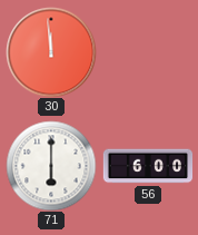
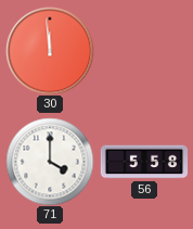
71: 6:00 -> 4:00 (50, 162)
56: 6:00 -> 5:58 (144, 162)
